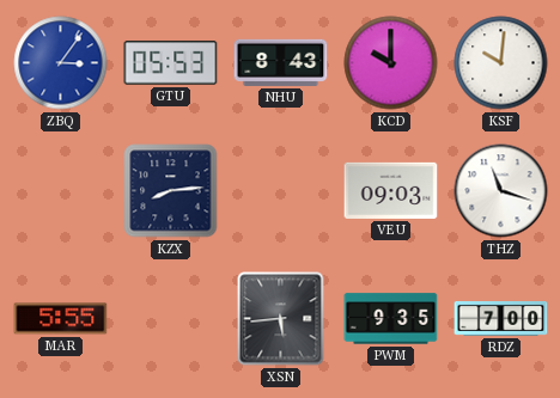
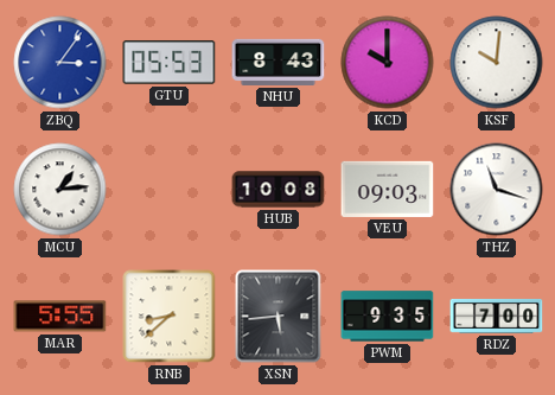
MCU: none -> 1:14 (60, 190)
KZX: 8:14 -> none (171, 191)
HUB: none -> 10:08 (279, 190)
RNB: none -> 8:38 (170, 317)
